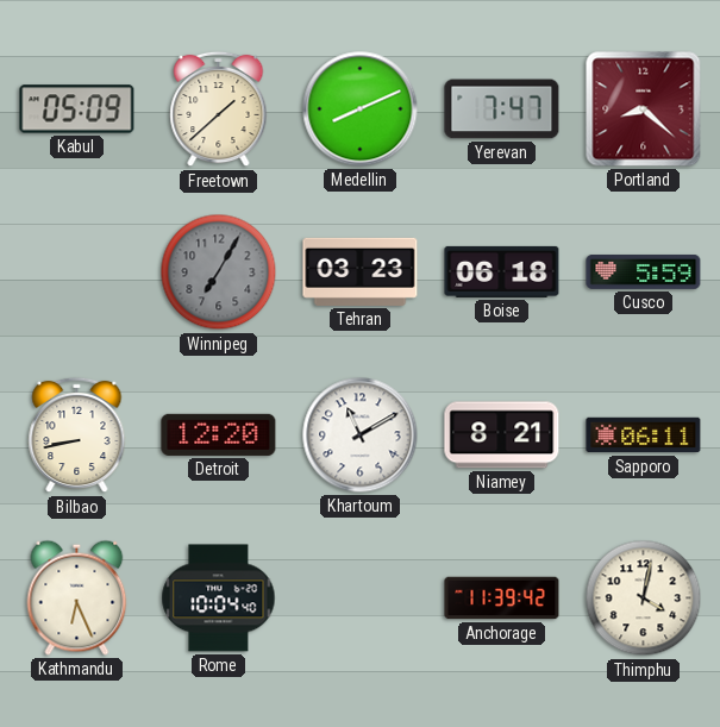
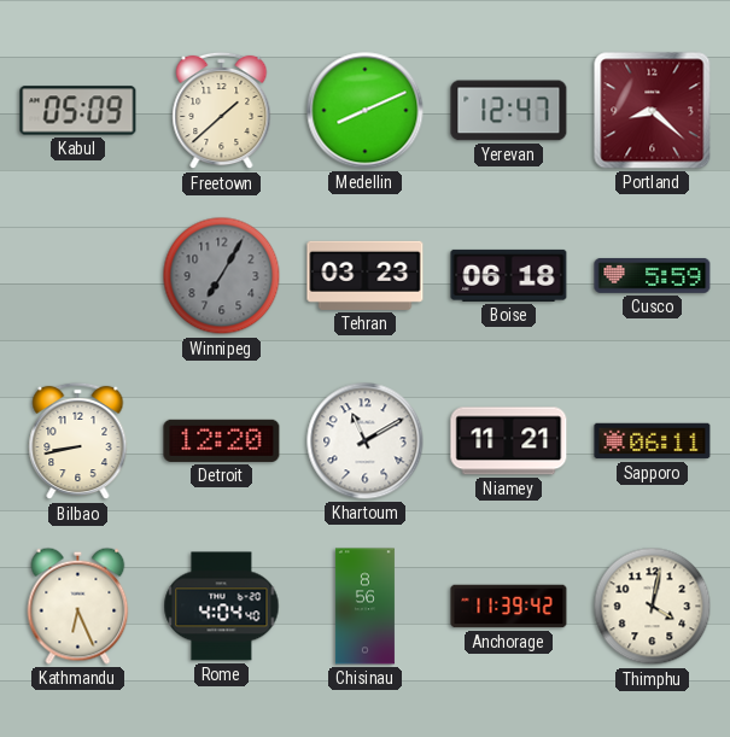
Yerevan: 7:47 -> 12:47 (509, 111)
Niamey: 8:21 -> 11:21 (509, 441)
Rome: 10:04 -> 4:04 (222, 607)
Chisinau: none -> 8:56 (364, 607)
